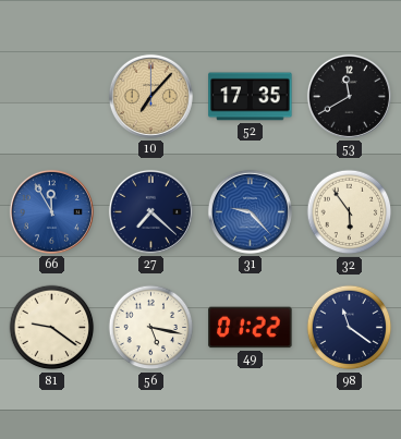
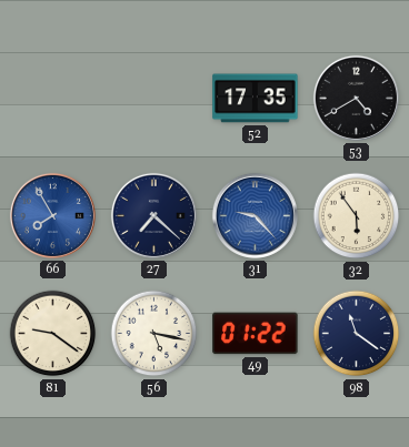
10: 7:07 -> none (150, 96)
53: 11:40 -> 4:40 (356, 98)
66: 11:55 -> 7:55 (52, 215)
